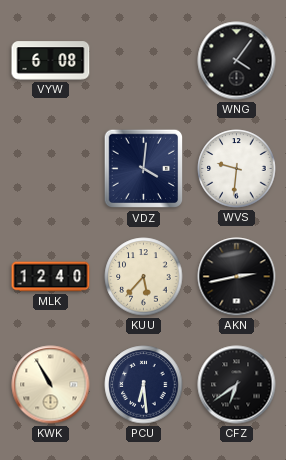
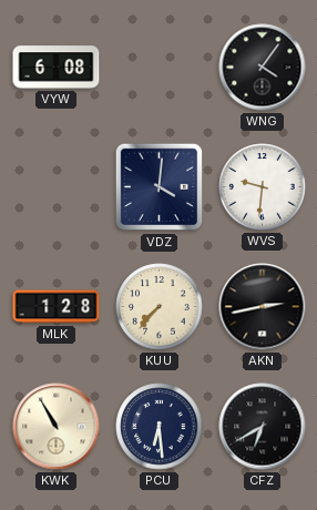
MLK: 12:40 -> 1:28 (57, 307)
KUU: 5:37 -> 7:37 (160, 307)
CFZ: 6:39 -> 6:40 (263, 427)
